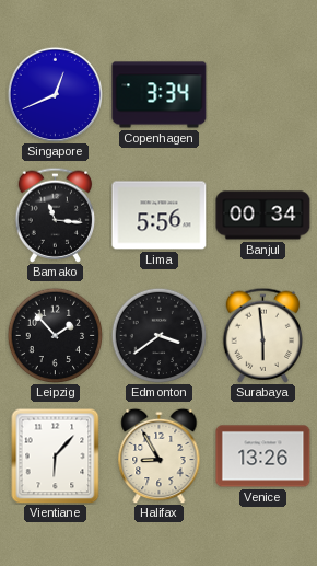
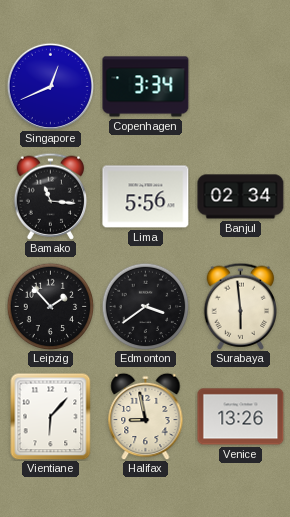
Banjul: 00:34 -> 02:34 (241, 197)
Halifax: 8:55 -> 8:58 (146, 416)
